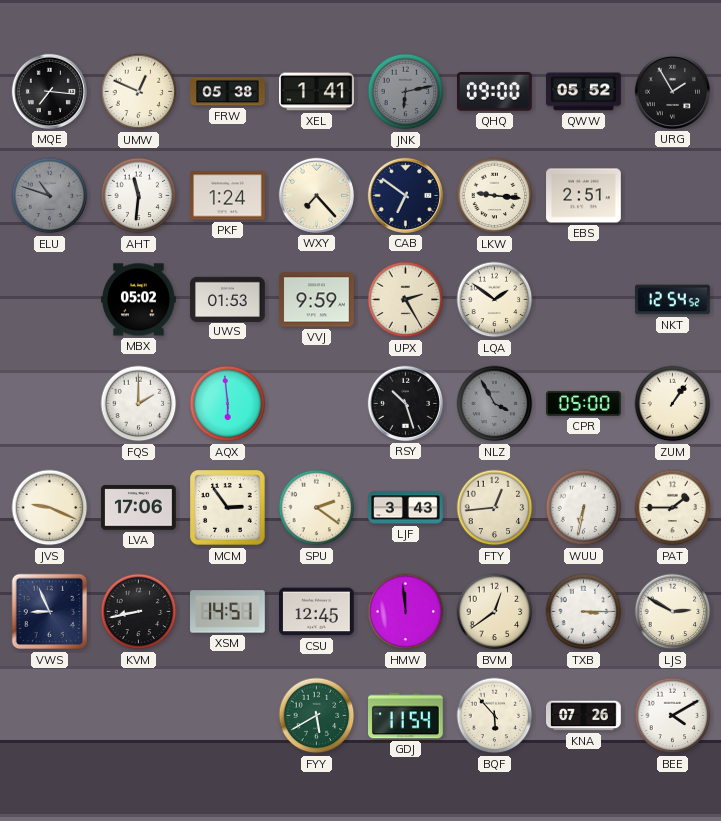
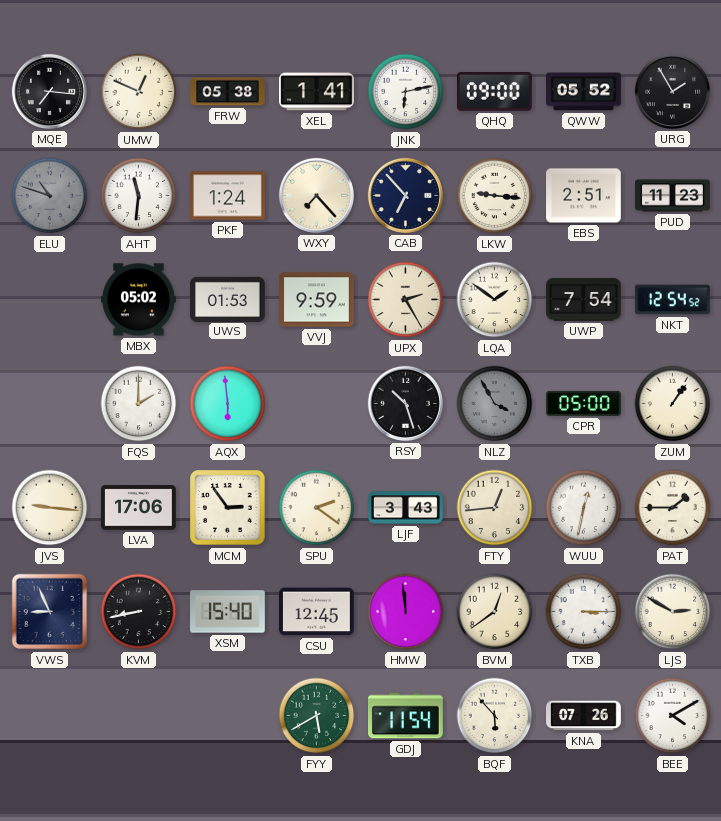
JNK dial: grey -> white (406, 92)
CAB: 6:51 -> 6:53 (405, 195)
PUD: none -> 11:23 (673, 196)
UWP: none -> 7:54 (584, 300)
JVS: 9:19 -> 9:16 (50, 508)
WUU: 6:32 -> 12:32 (584, 508)
XSM: 14:51 -> 15:40 (228, 612)
